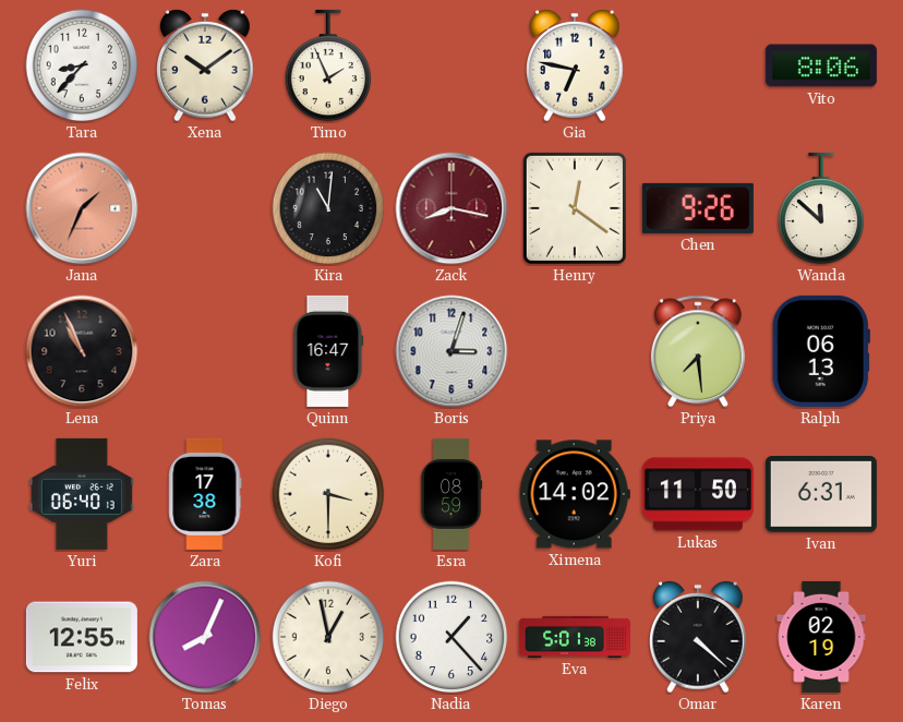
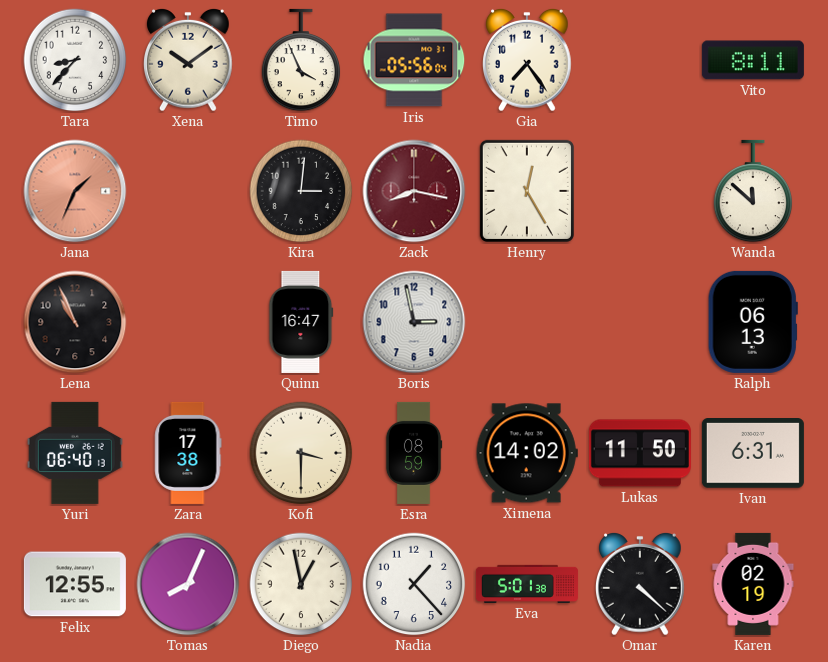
Timo: 1:56 -> 3:56 (301, 60)
Iris: none -> 05:56 (414, 60)
Gia: 6:47 -> 7:24 (527, 60)
Vito: 8:06 -> 8:11 (753, 60)
Kira: 11:01 -> 3:01 (301, 191)
Henry: 12:21 -> 12:25 (527, 191)
Chen: 9:26 -> none (698, 208)
Boris: 3:03 -> 2:58 (414, 322)
Priya: 7:29 -> none (698, 351)
